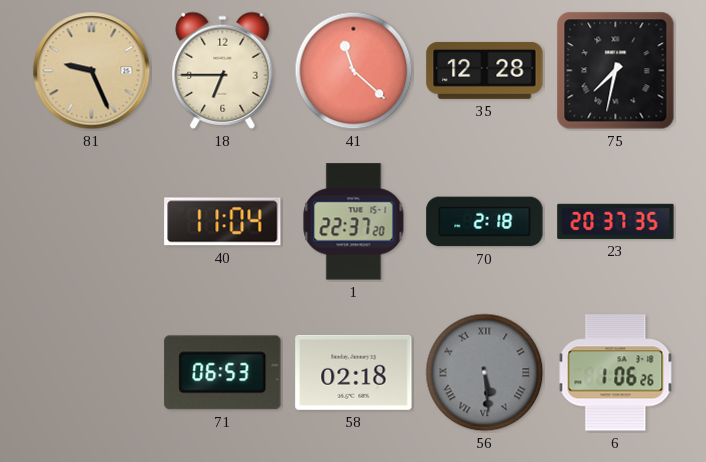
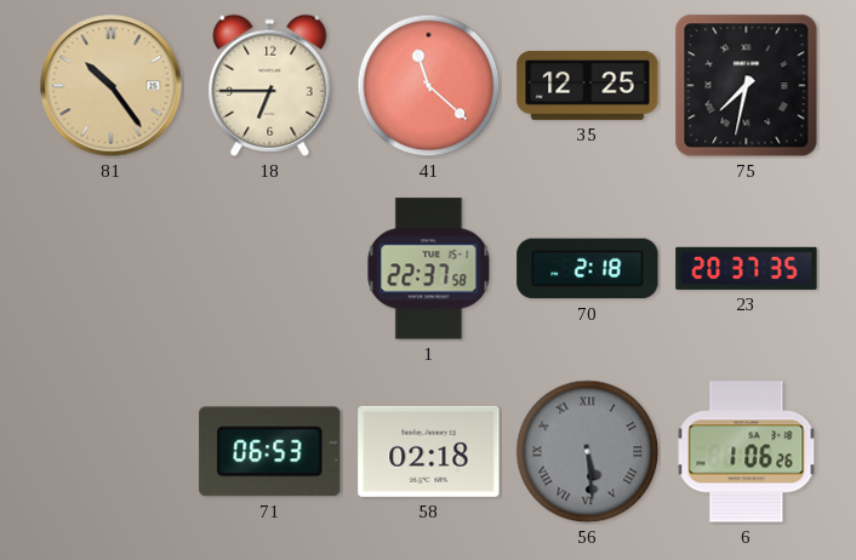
81: 9:26 -> 10:24 (112, 86)
35: 12:28 -> 12:25 (588, 85)
40: 11:04 -> none (223, 222)
1: 22:37:20 -> 22:37:58 (429, 269)
